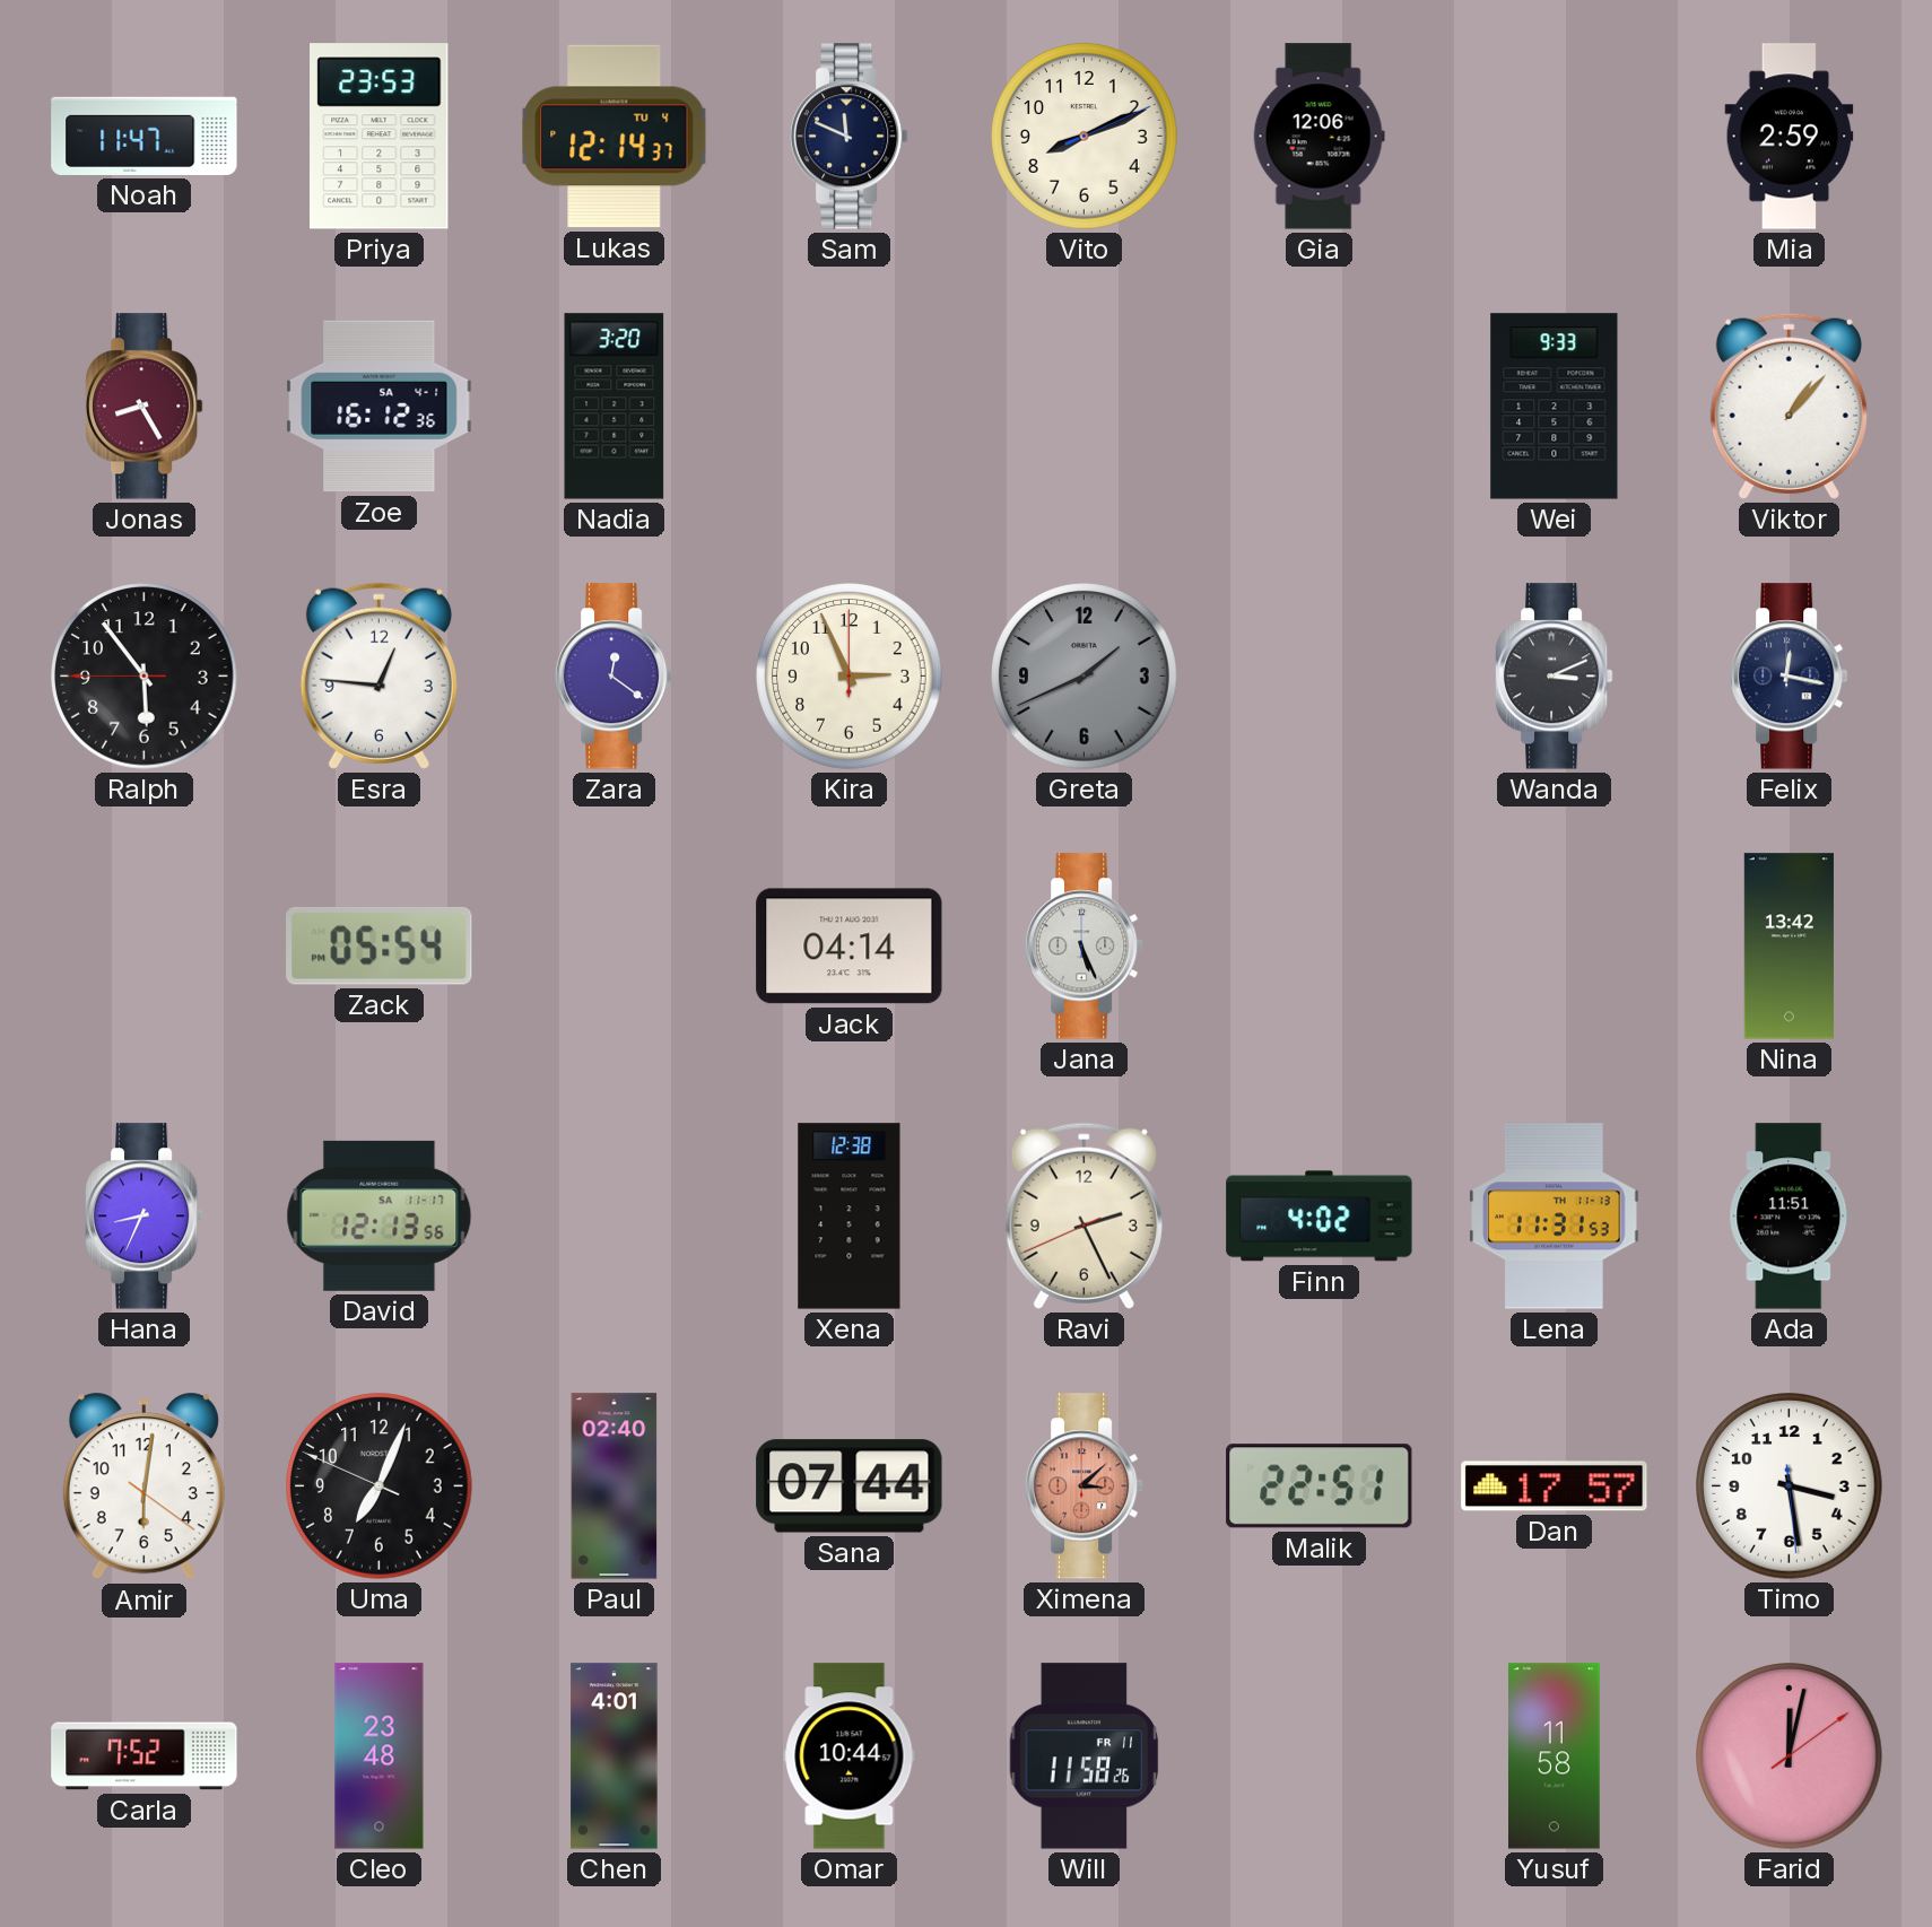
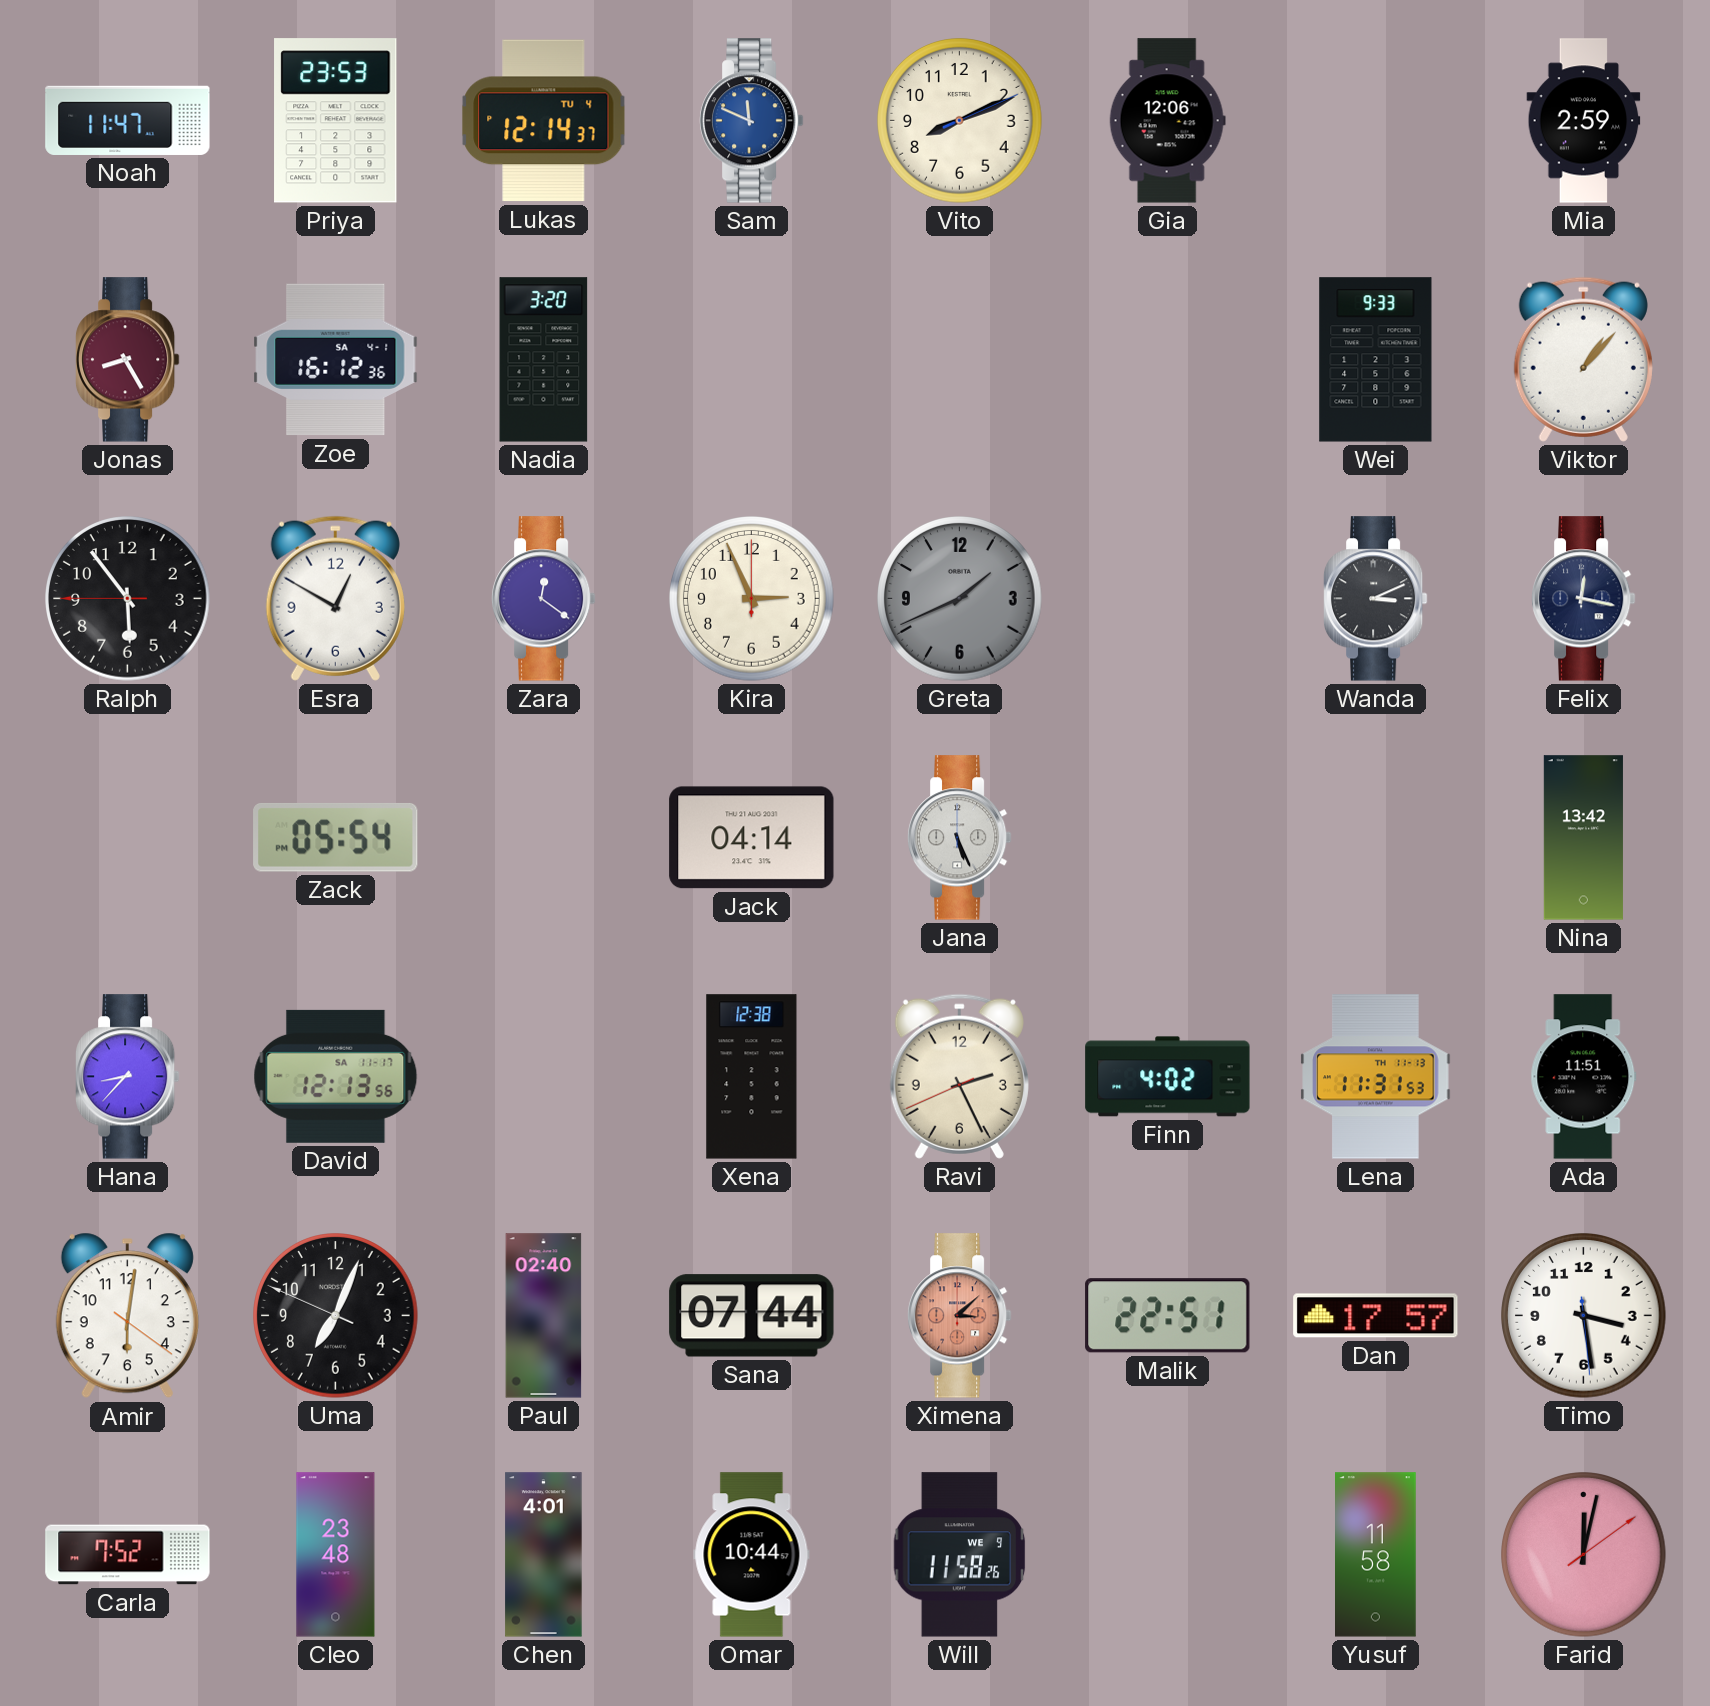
Sam dial: navy -> blue (751, 121)
Esra: 12:46 -> 12:50 (335, 598)
Hana: 8:34 -> 8:37 (127, 1077)
Will date: FR 11 -> WE 9 (960, 1555)
